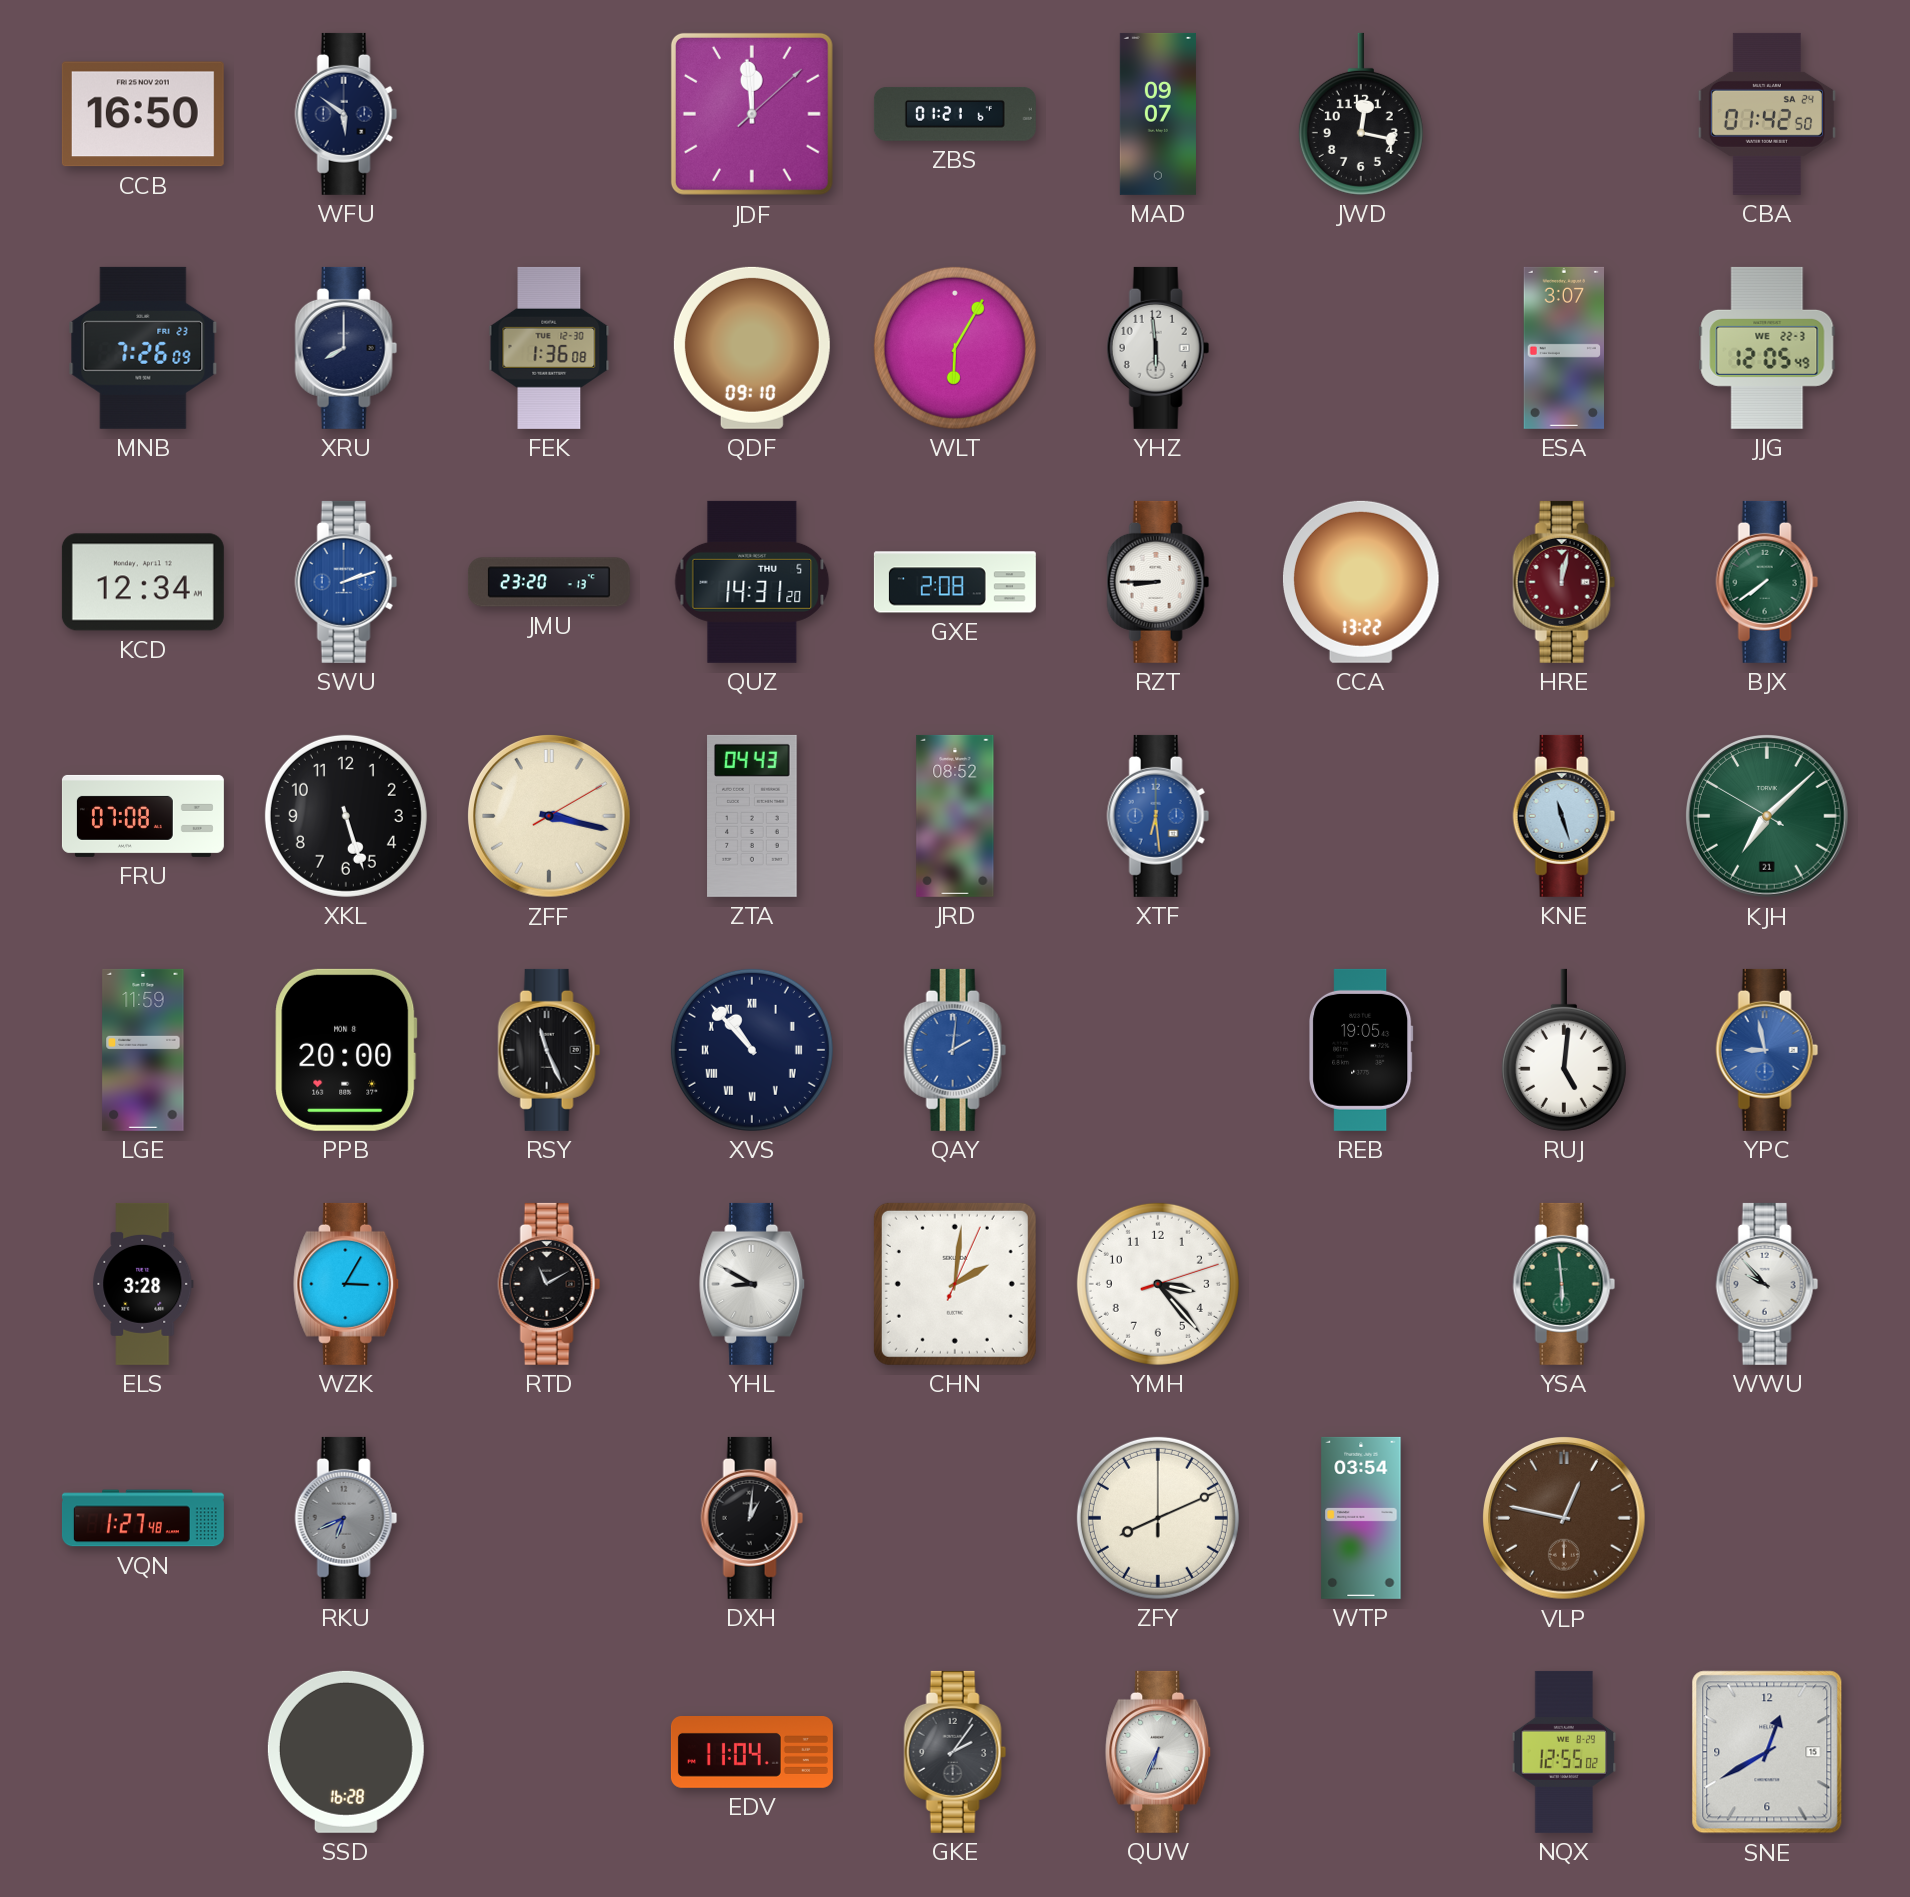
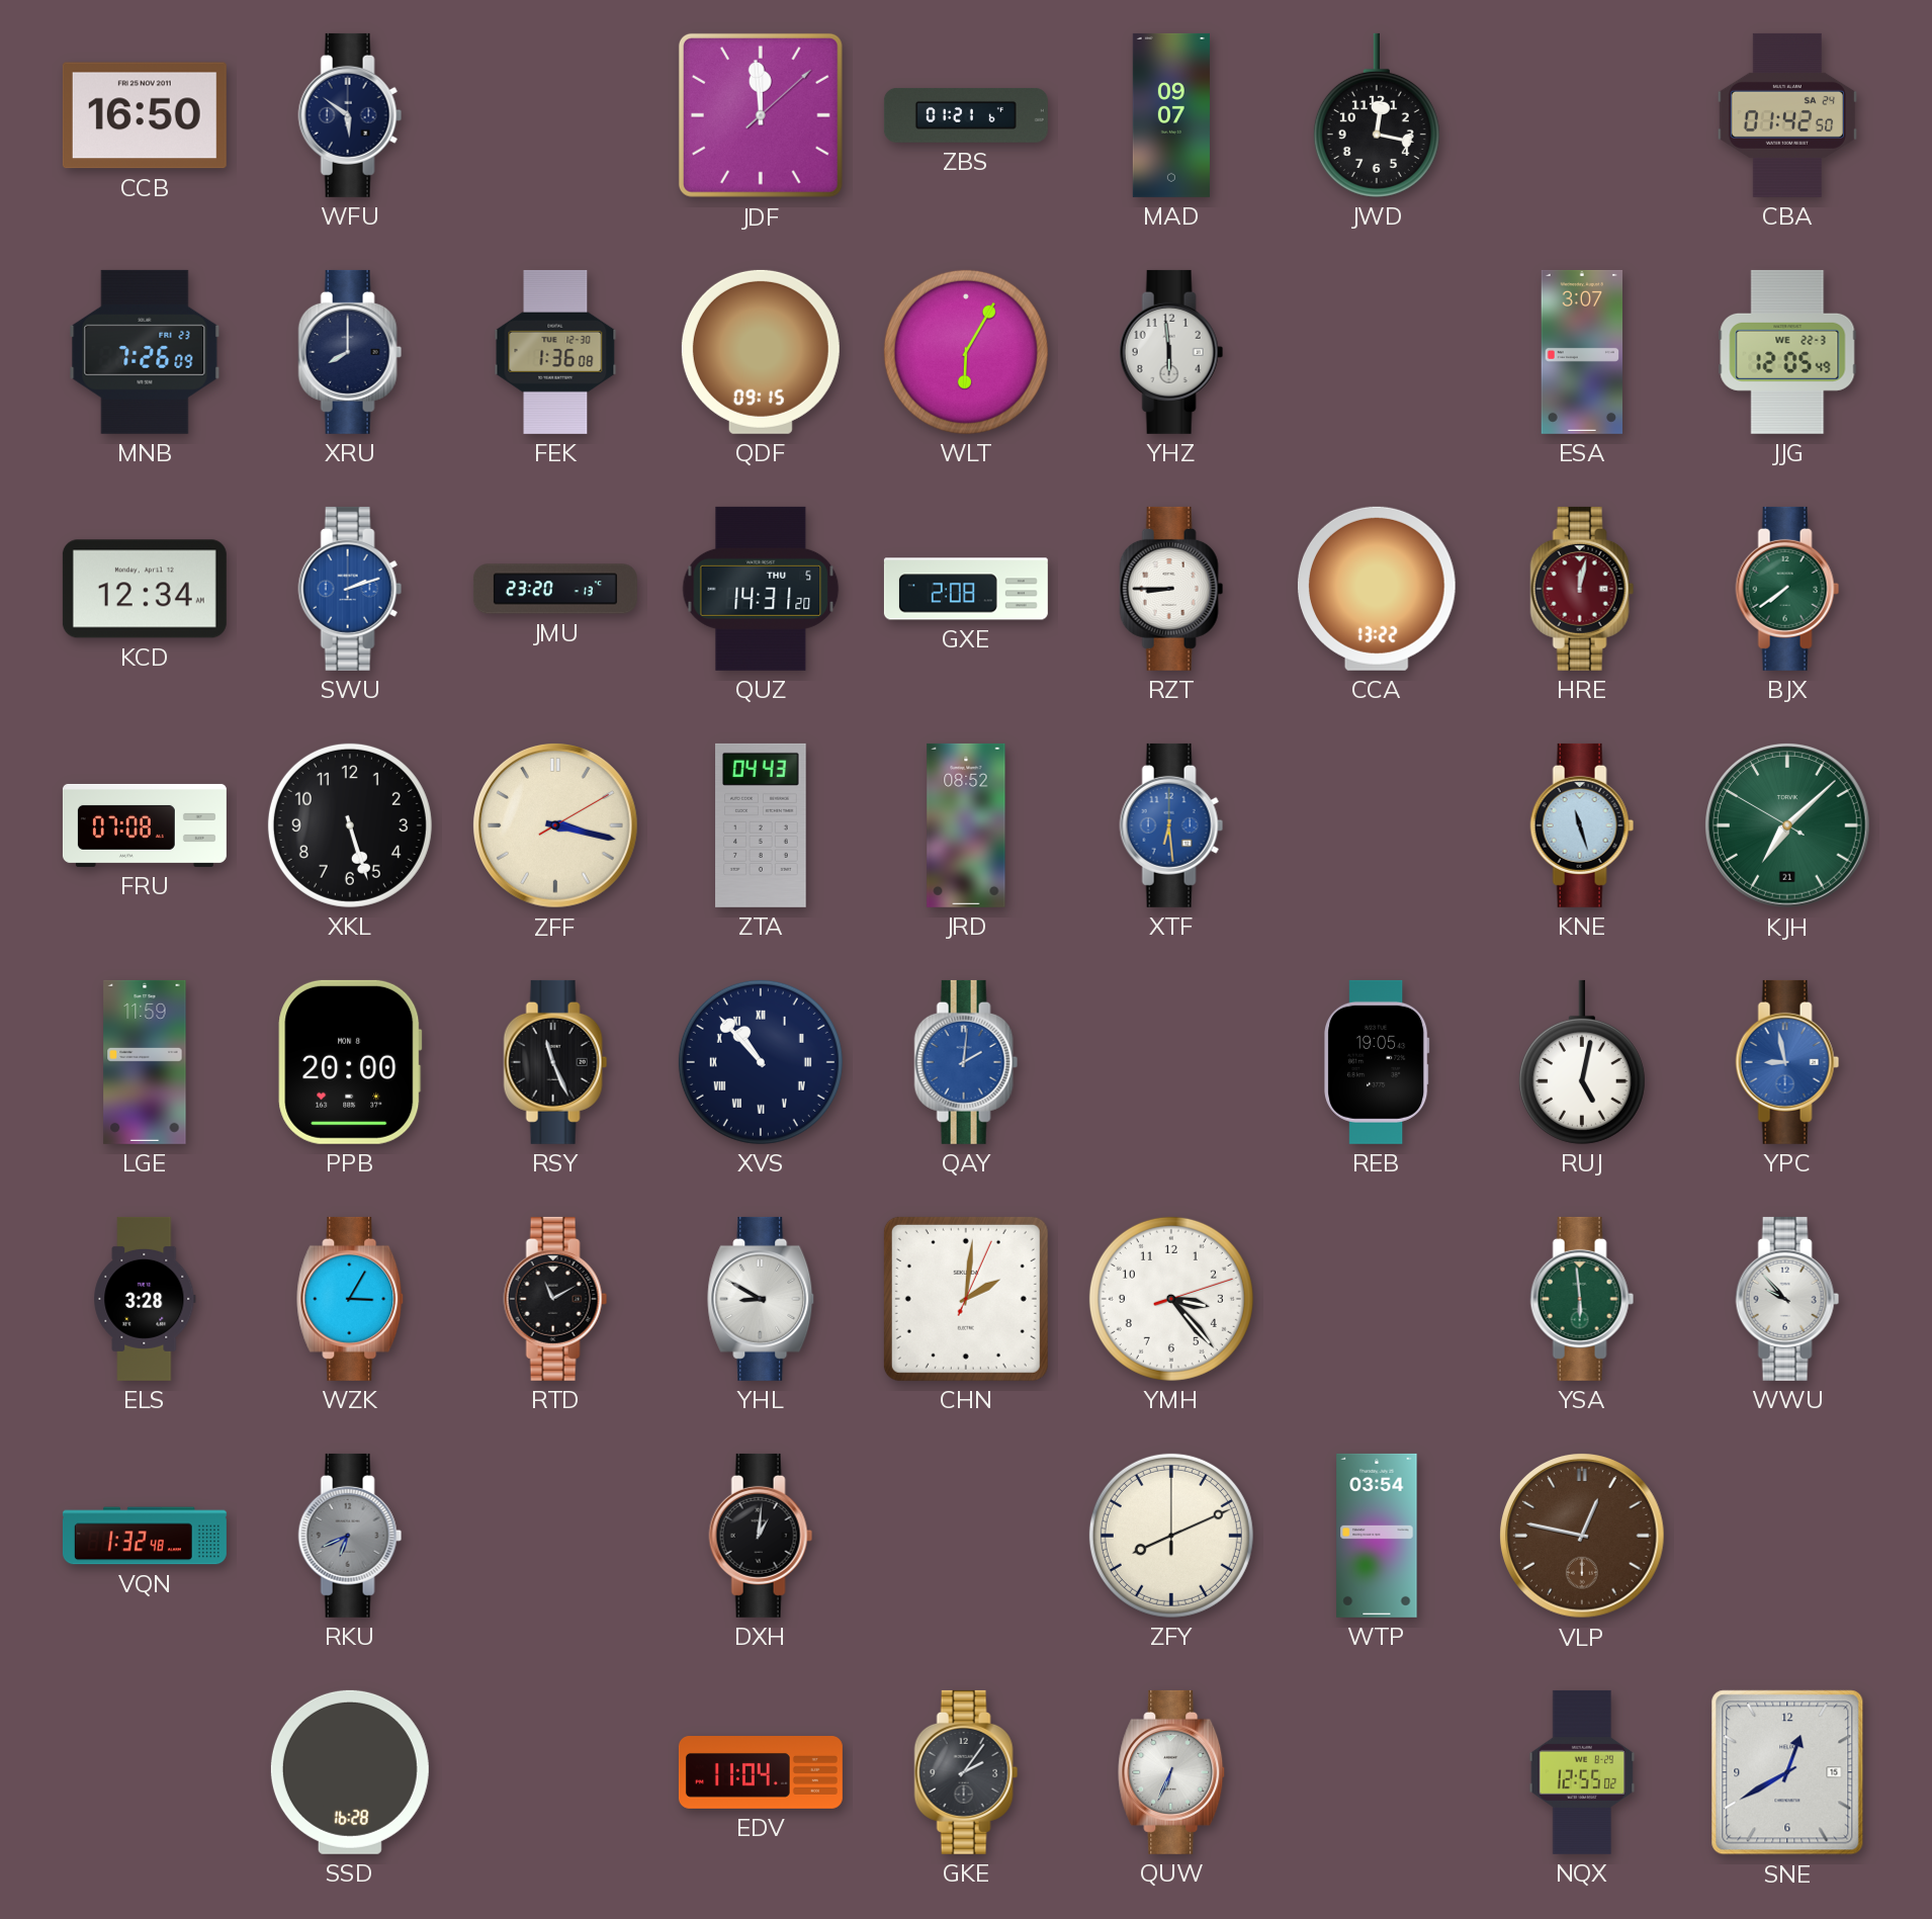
QDF: 09:10 -> 09:15 (761, 352)
RUJ: 5:01 -> 5:02 (1582, 1062)
VQN: 1:27 -> 1:32 (145, 1536)
